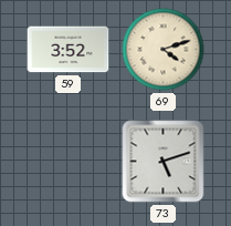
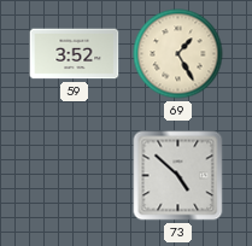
69: 4:12 -> 1:25 (178, 54)
73: 5:12 -> 4:52 (178, 176)
